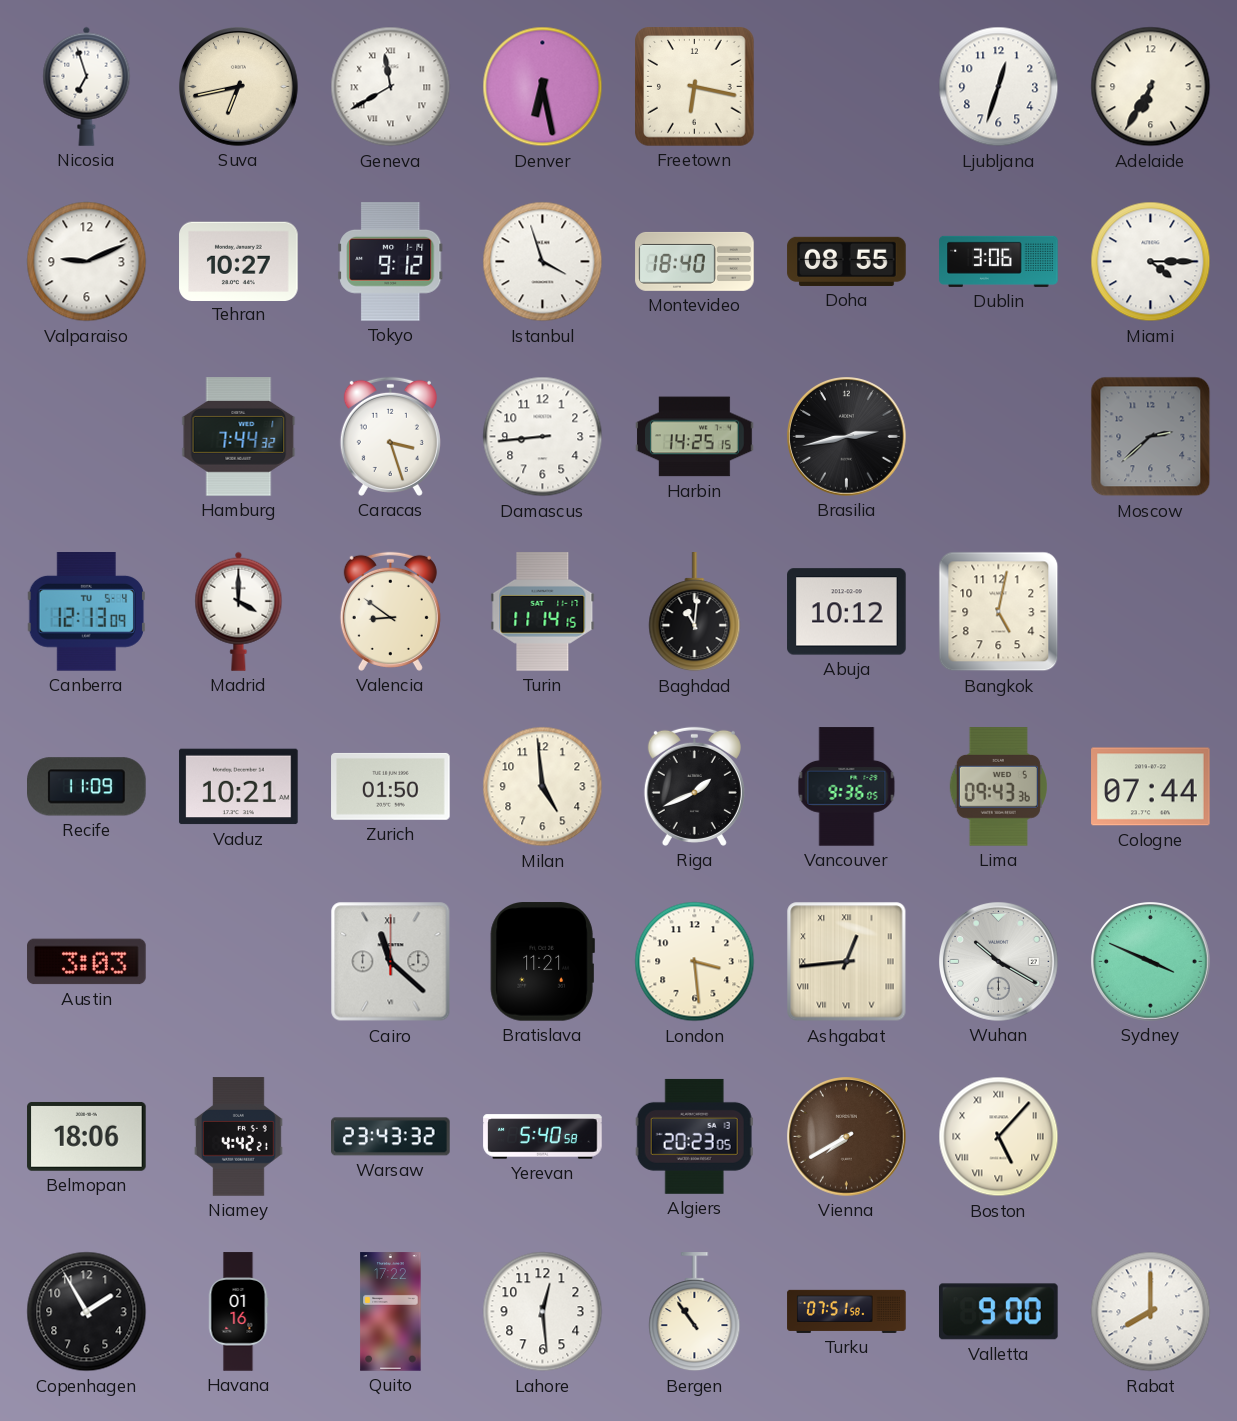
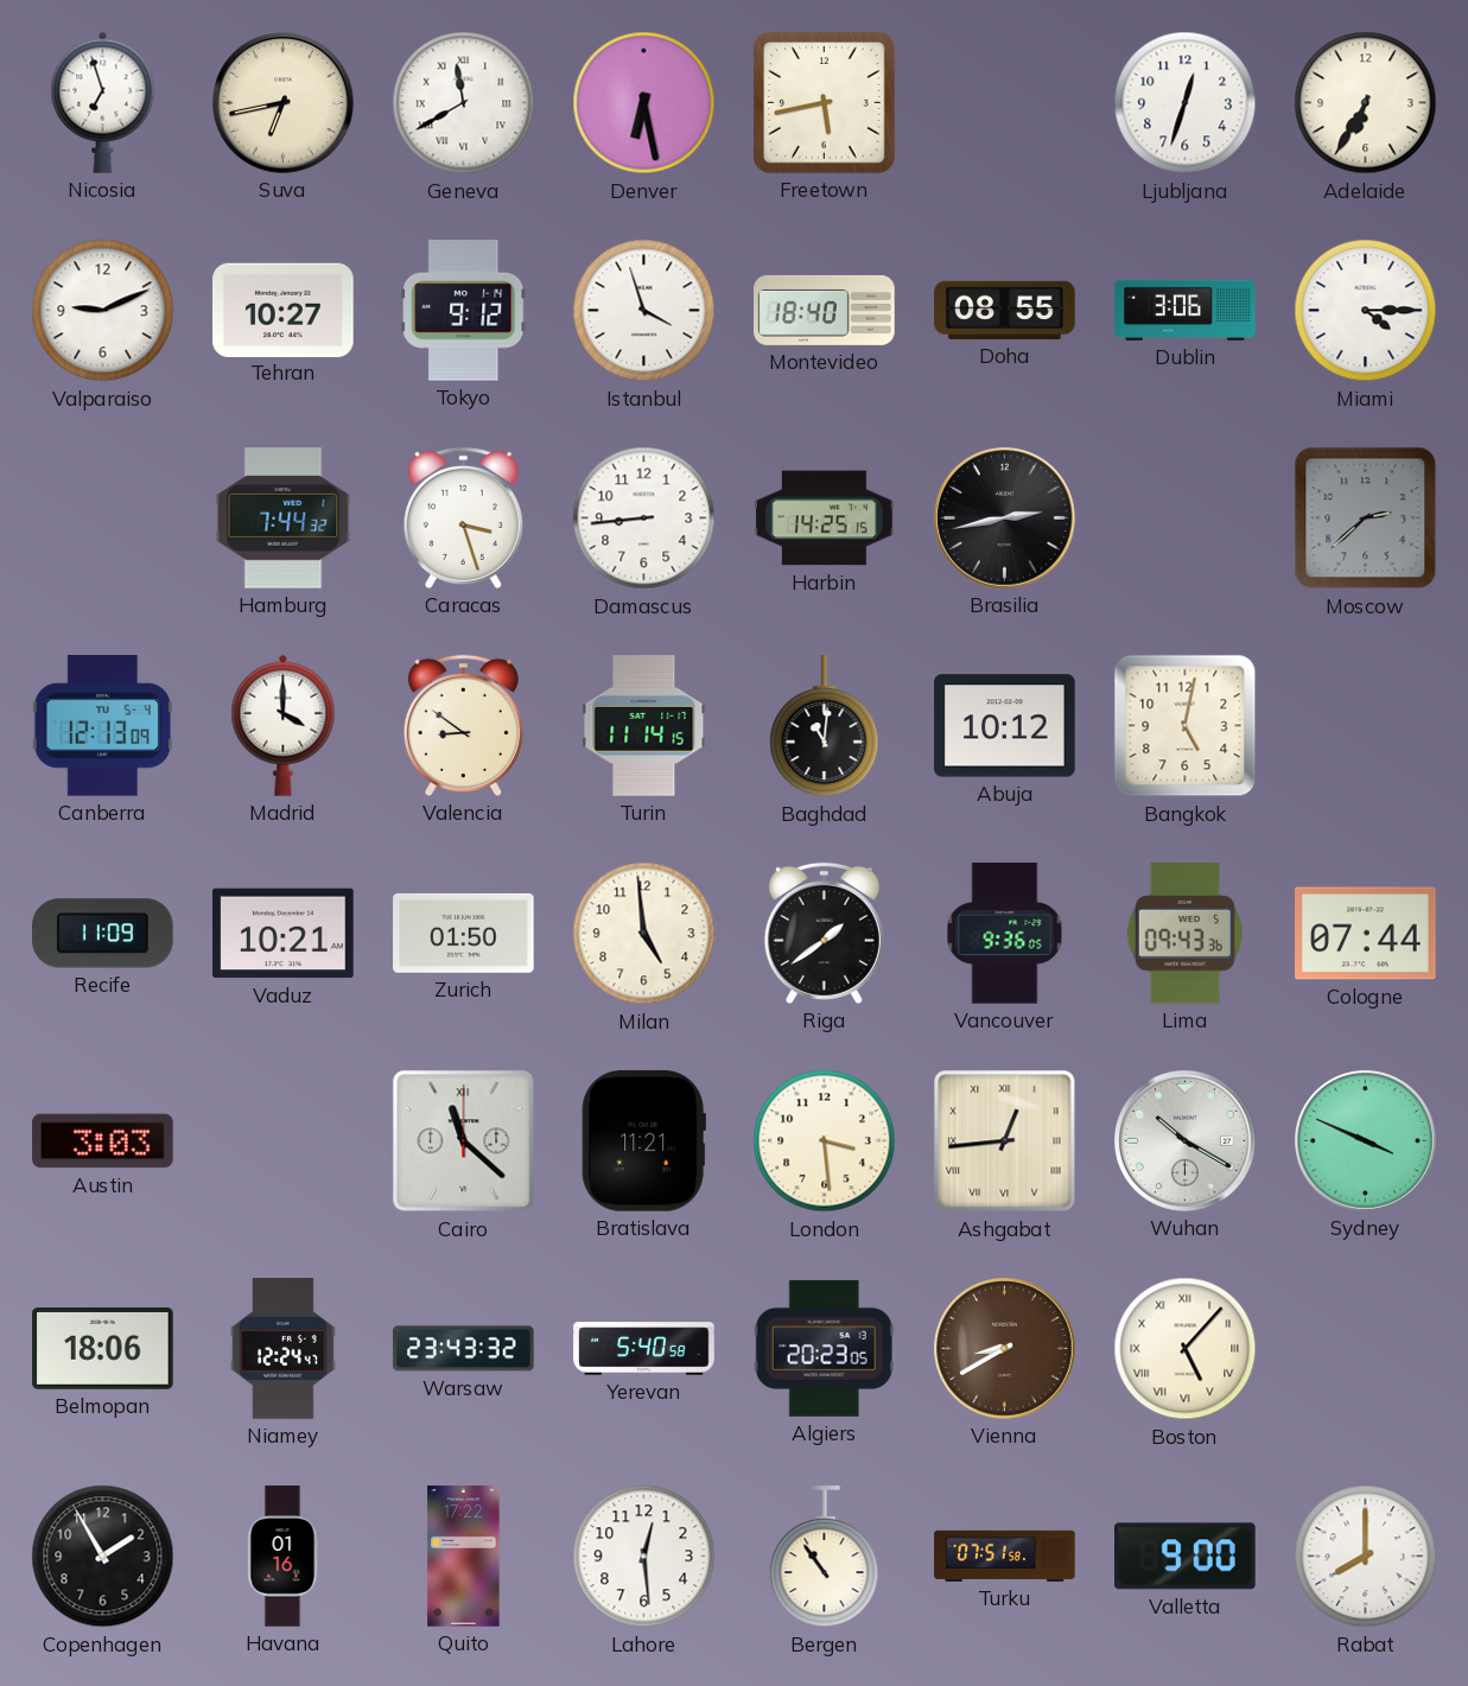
Freetown: 6:17 -> 5:43 (825, 103)
Riga: 1:41 -> 1:39 (824, 933)
Niamey: 4:42 -> 12:24 (282, 1349)
Vienna: 7:40 -> 8:40 (1005, 1349)
